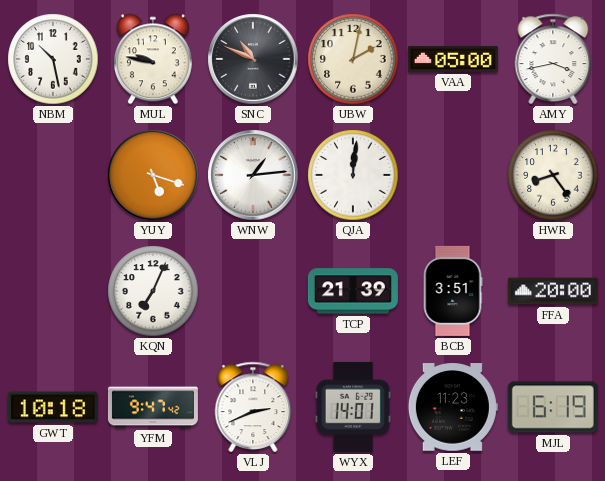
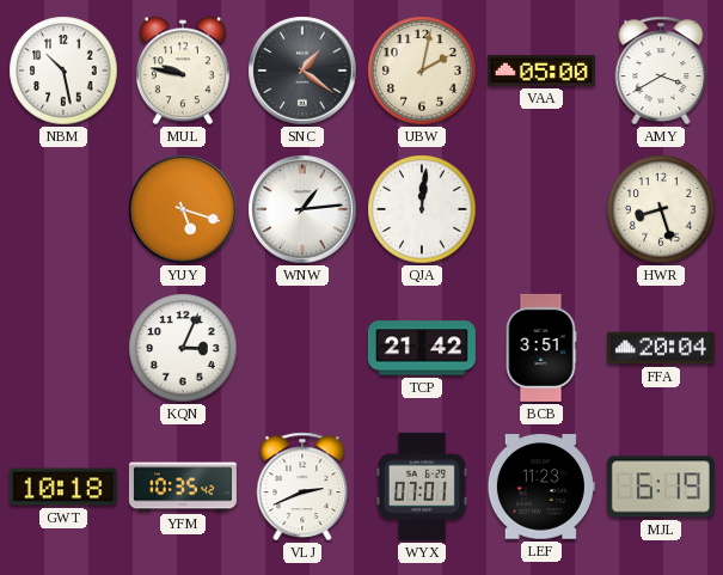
SNC: 10:49 -> 1:21 (302, 71)
AMY: 3:43 -> 3:40 (661, 71)
HWR: 8:24 -> 8:27 (661, 209)
KQN: 7:04 -> 3:04 (183, 348)
TCP: 21:39 -> 21:42 (422, 348)
FFA: 20:00 -> 20:04 (661, 348)
YFM: 9:47 -> 10:35 (183, 487)
WYX: 14:01 -> 07:01 (422, 487)
